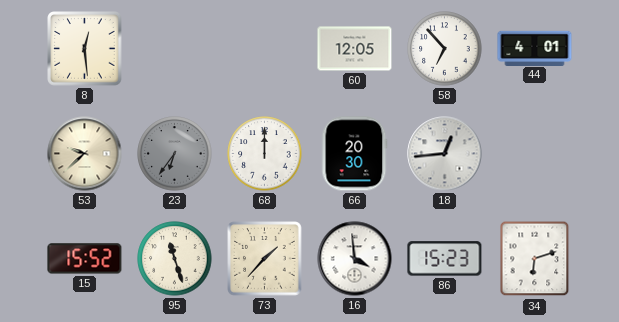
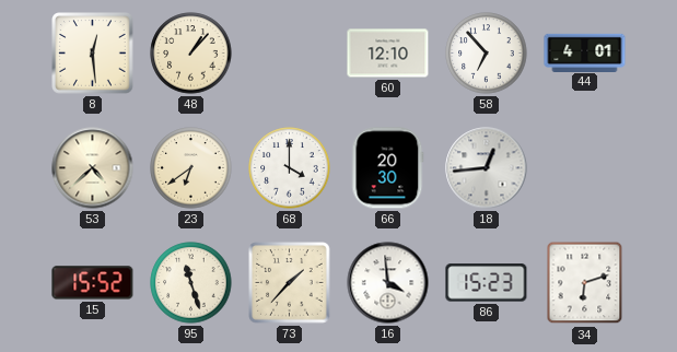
48: none -> 1:07 (191, 54)
60: 12:05 -> 12:10 (388, 54)
53: 9:38 -> 4:38 (93, 168)
23: 6:36 -> 6:39 (191, 168)
23 dial: grey -> cream (191, 168)
68: 12:00 -> 4:00 (290, 168)
